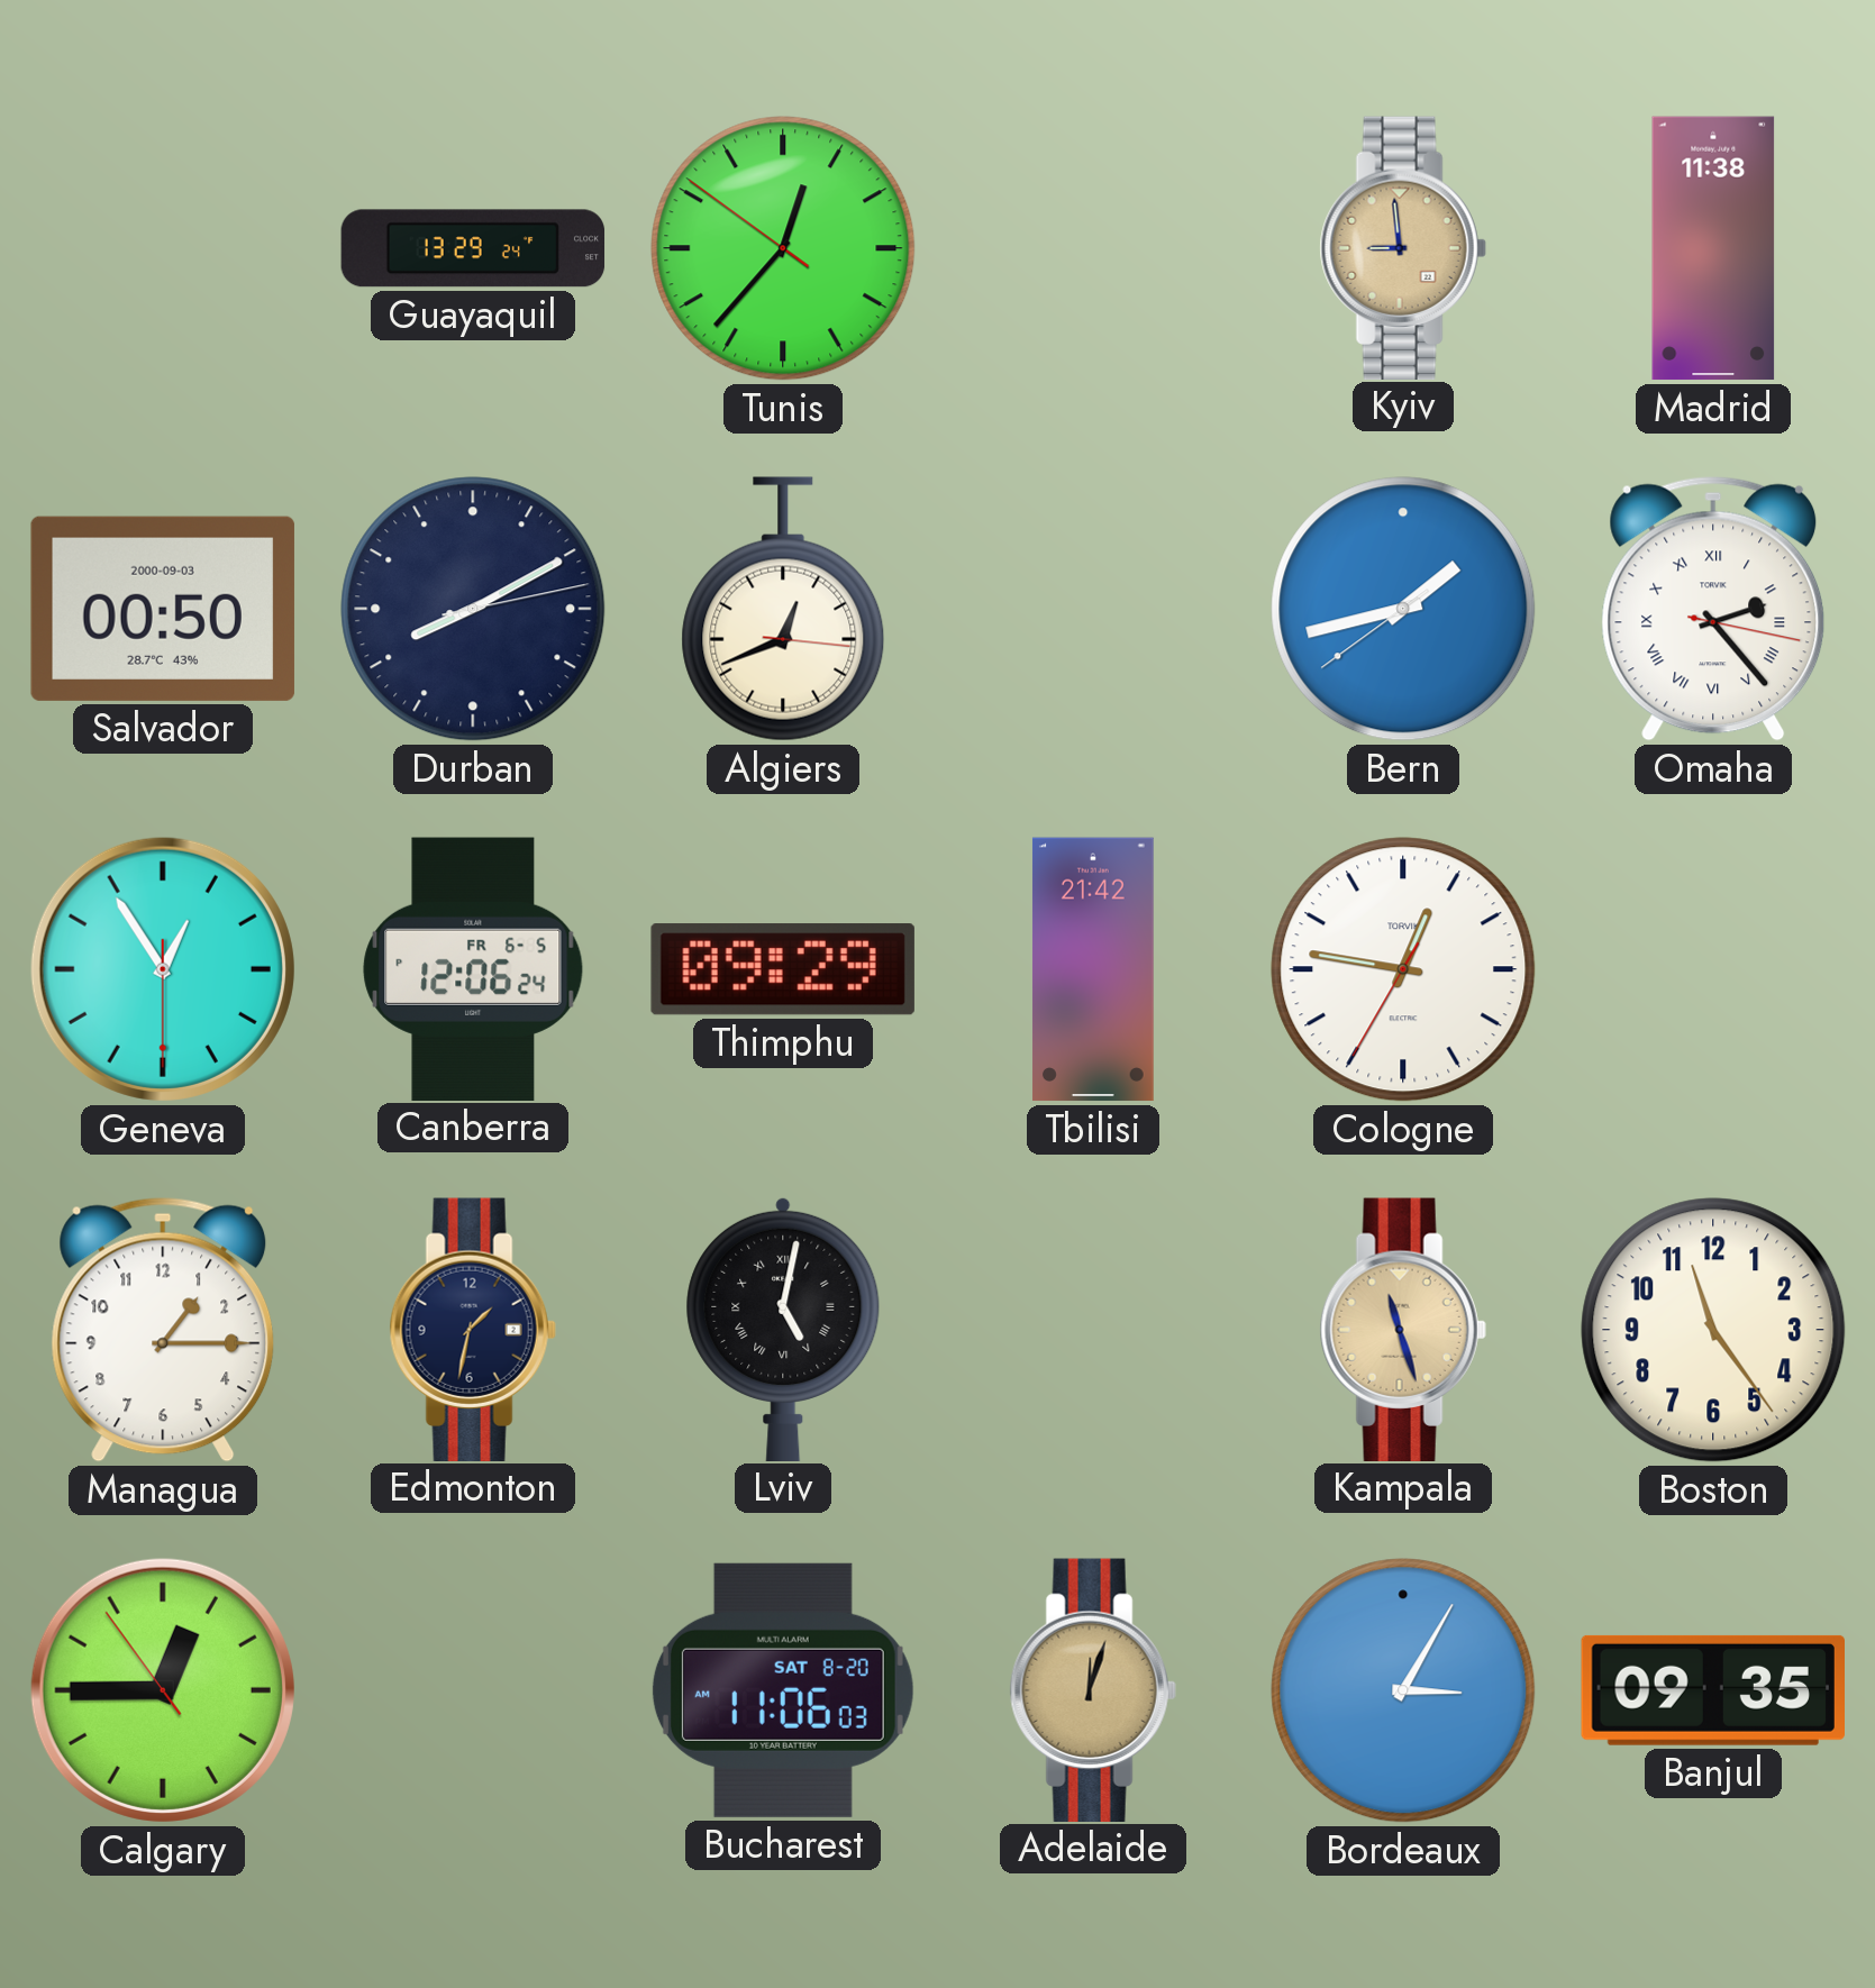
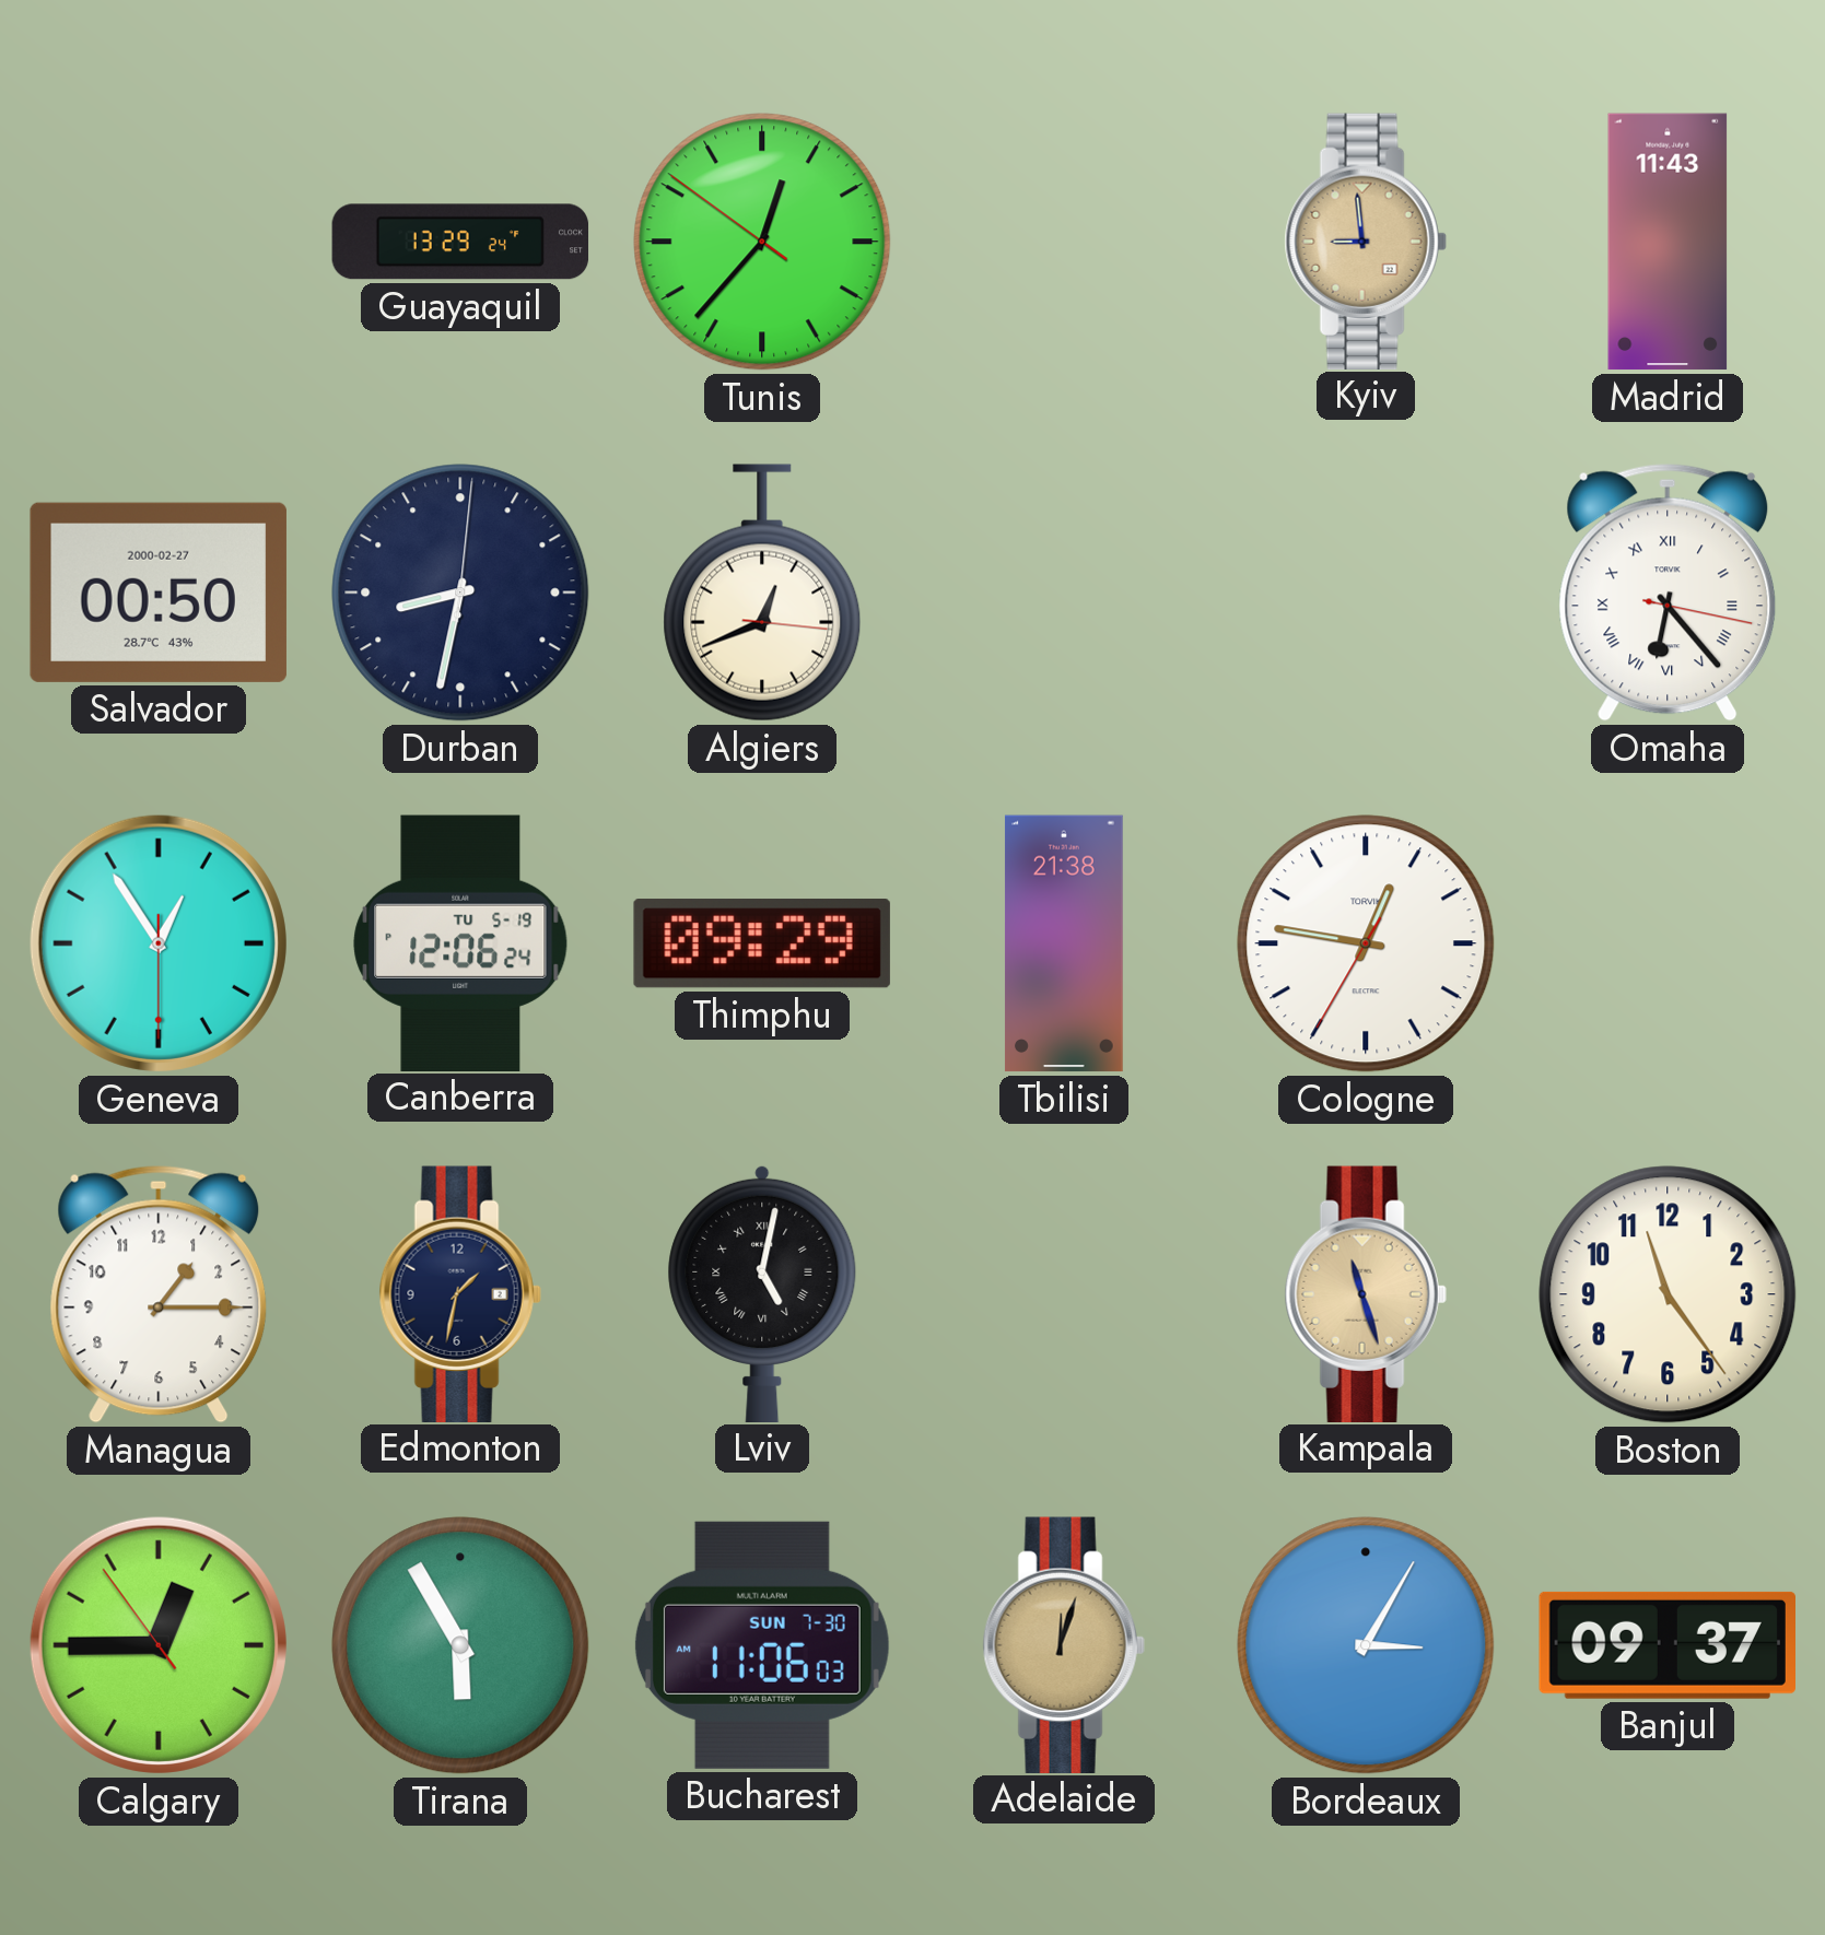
Madrid: 11:38 -> 11:43 (1668, 242)
Salvador date: 2000-09-03 -> 2000-02-27 (159, 593)
Durban: 8:10 -> 8:32 (460, 593)
Bern: 1:42 -> none (1403, 609)
Omaha: 2:23 -> 6:23 (1668, 593)
Canberra date: FR 6-5 -> TU 5-19 (460, 942)
Tbilisi: 21:42 -> 21:38 (1064, 943)
Tirana: none -> 5:55 (460, 1645)
Bucharest date: SAT 8-20 -> SUN 7-30 (762, 1645)
Banjul: 09:35 -> 09:37 (1666, 1645)
